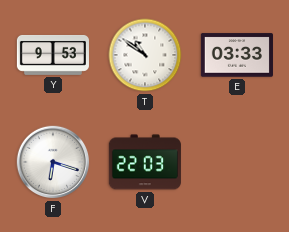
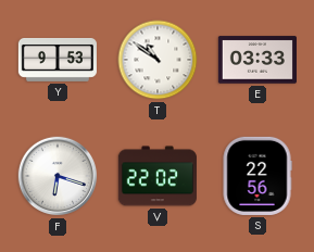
V: 22:03 -> 22:02 (158, 176)
S: none -> 22:56 (258, 176)
